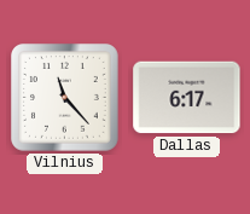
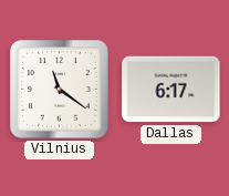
Vilnius: 11:23 -> 11:21 (60, 90)
